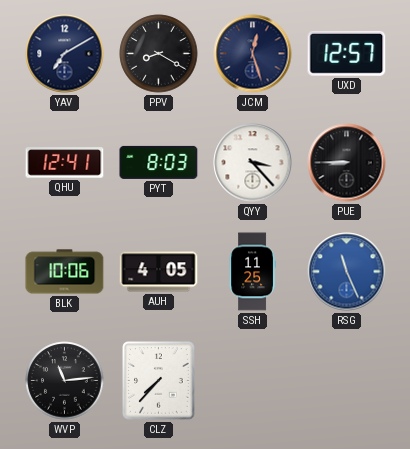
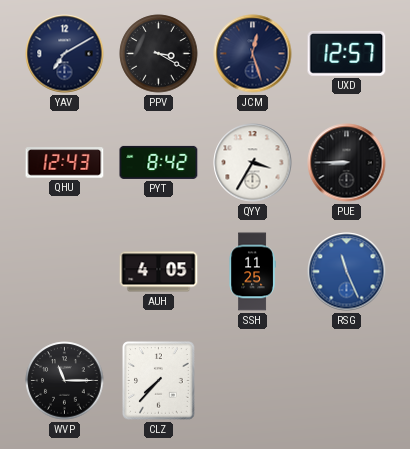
PPV: 8:20 -> 3:20 (159, 54)
QHU: 12:41 -> 12:43 (65, 163)
PYT: 8:03 -> 8:42 (159, 162)
QYY: 3:23 -> 3:35 (253, 163)
BLK: 10:06 -> none (65, 272)
WVP: 11:14 -> 11:15 (65, 381)
